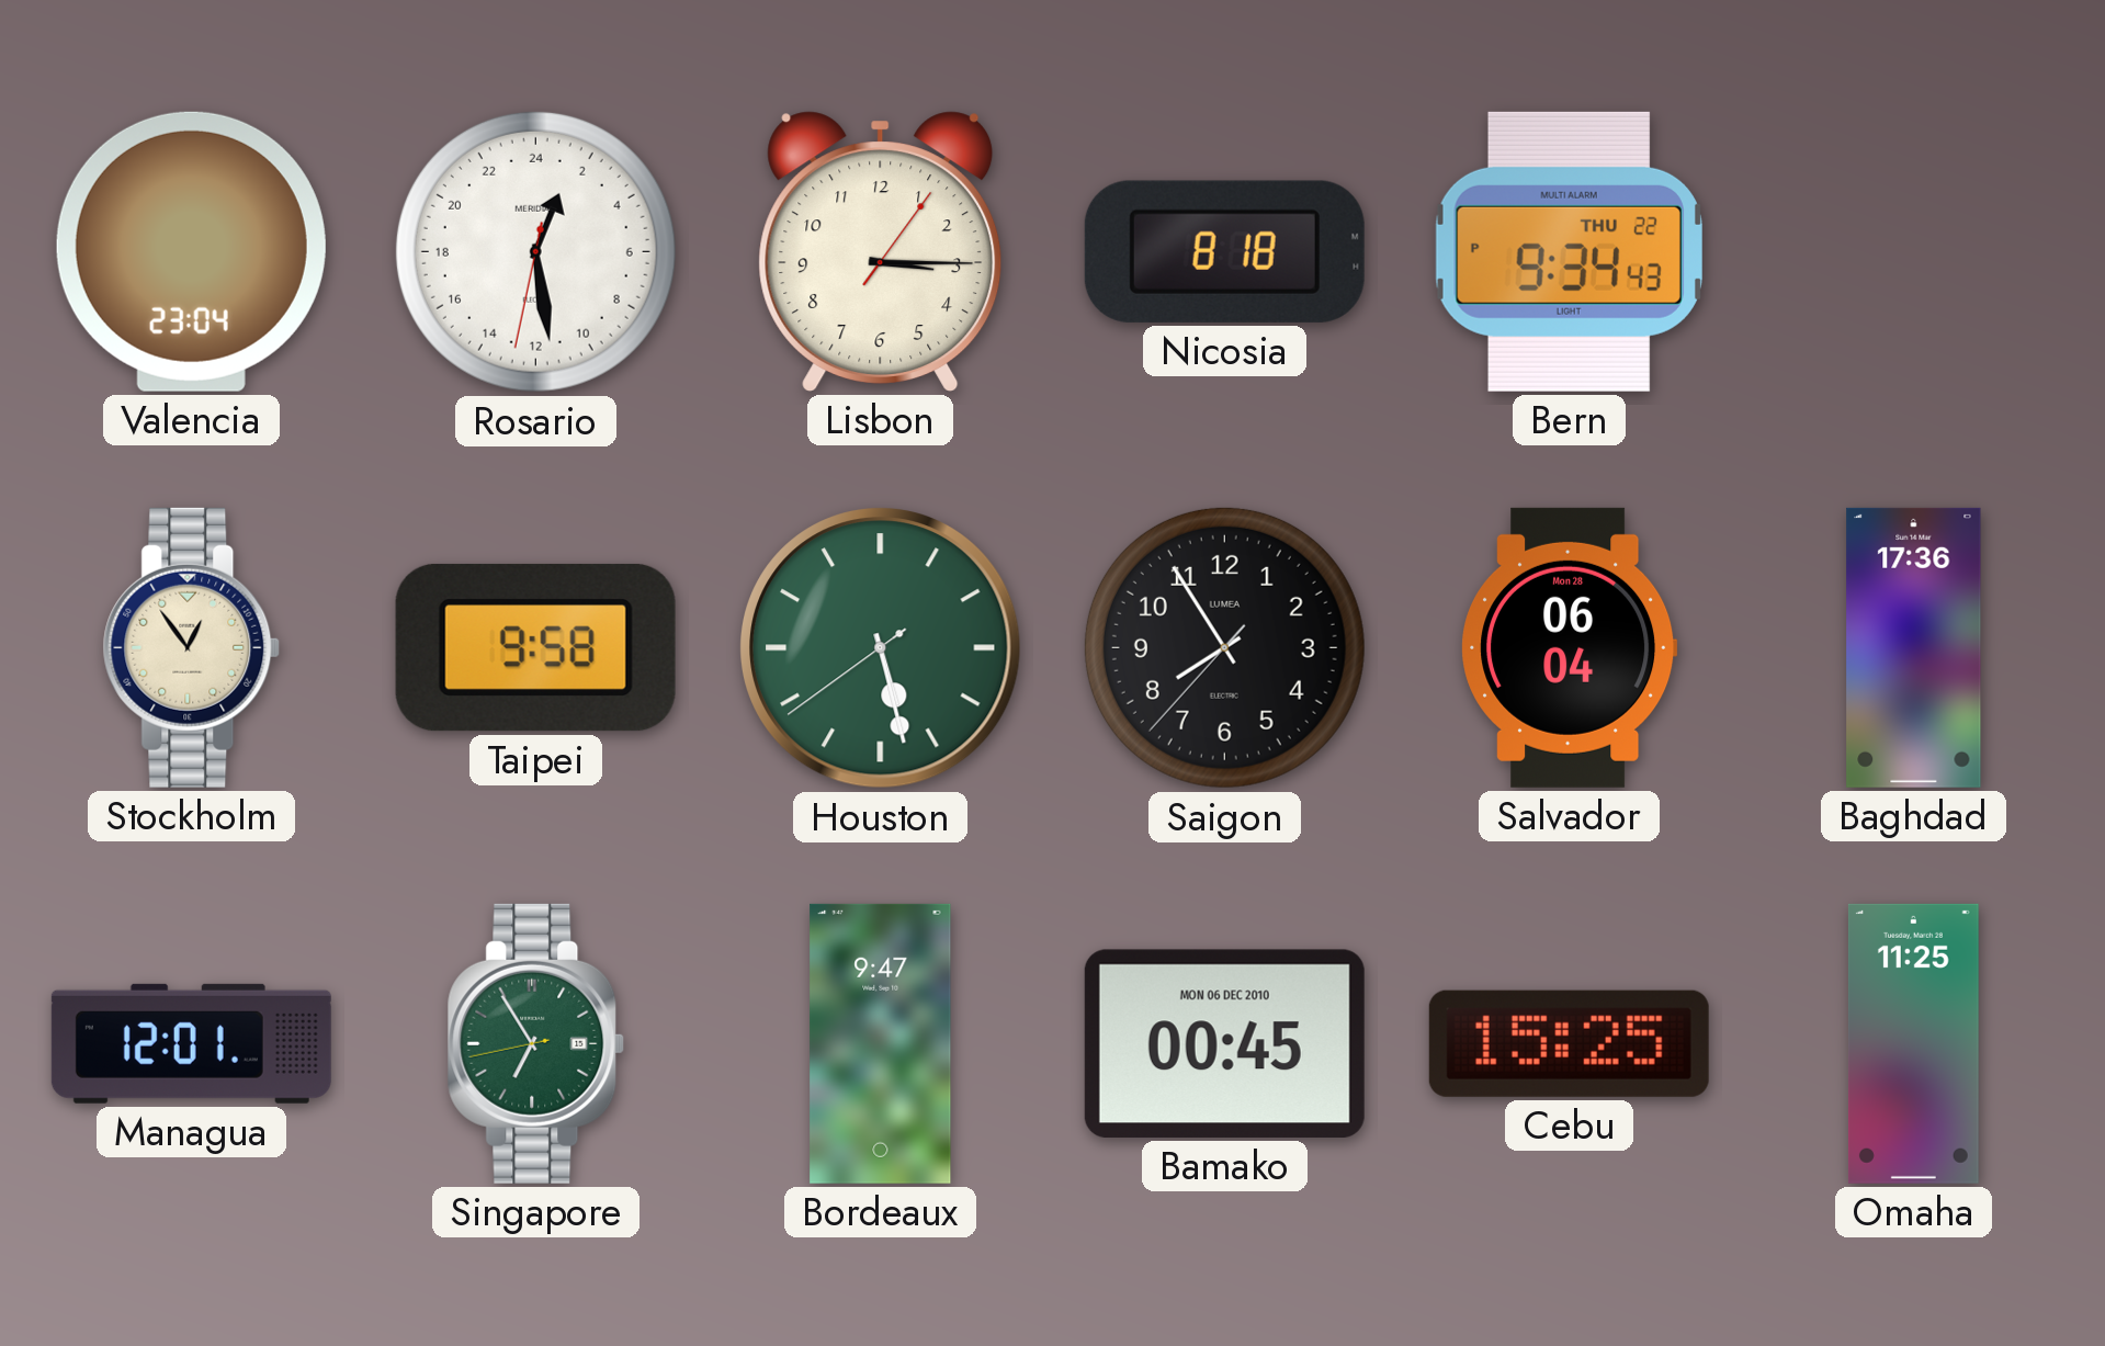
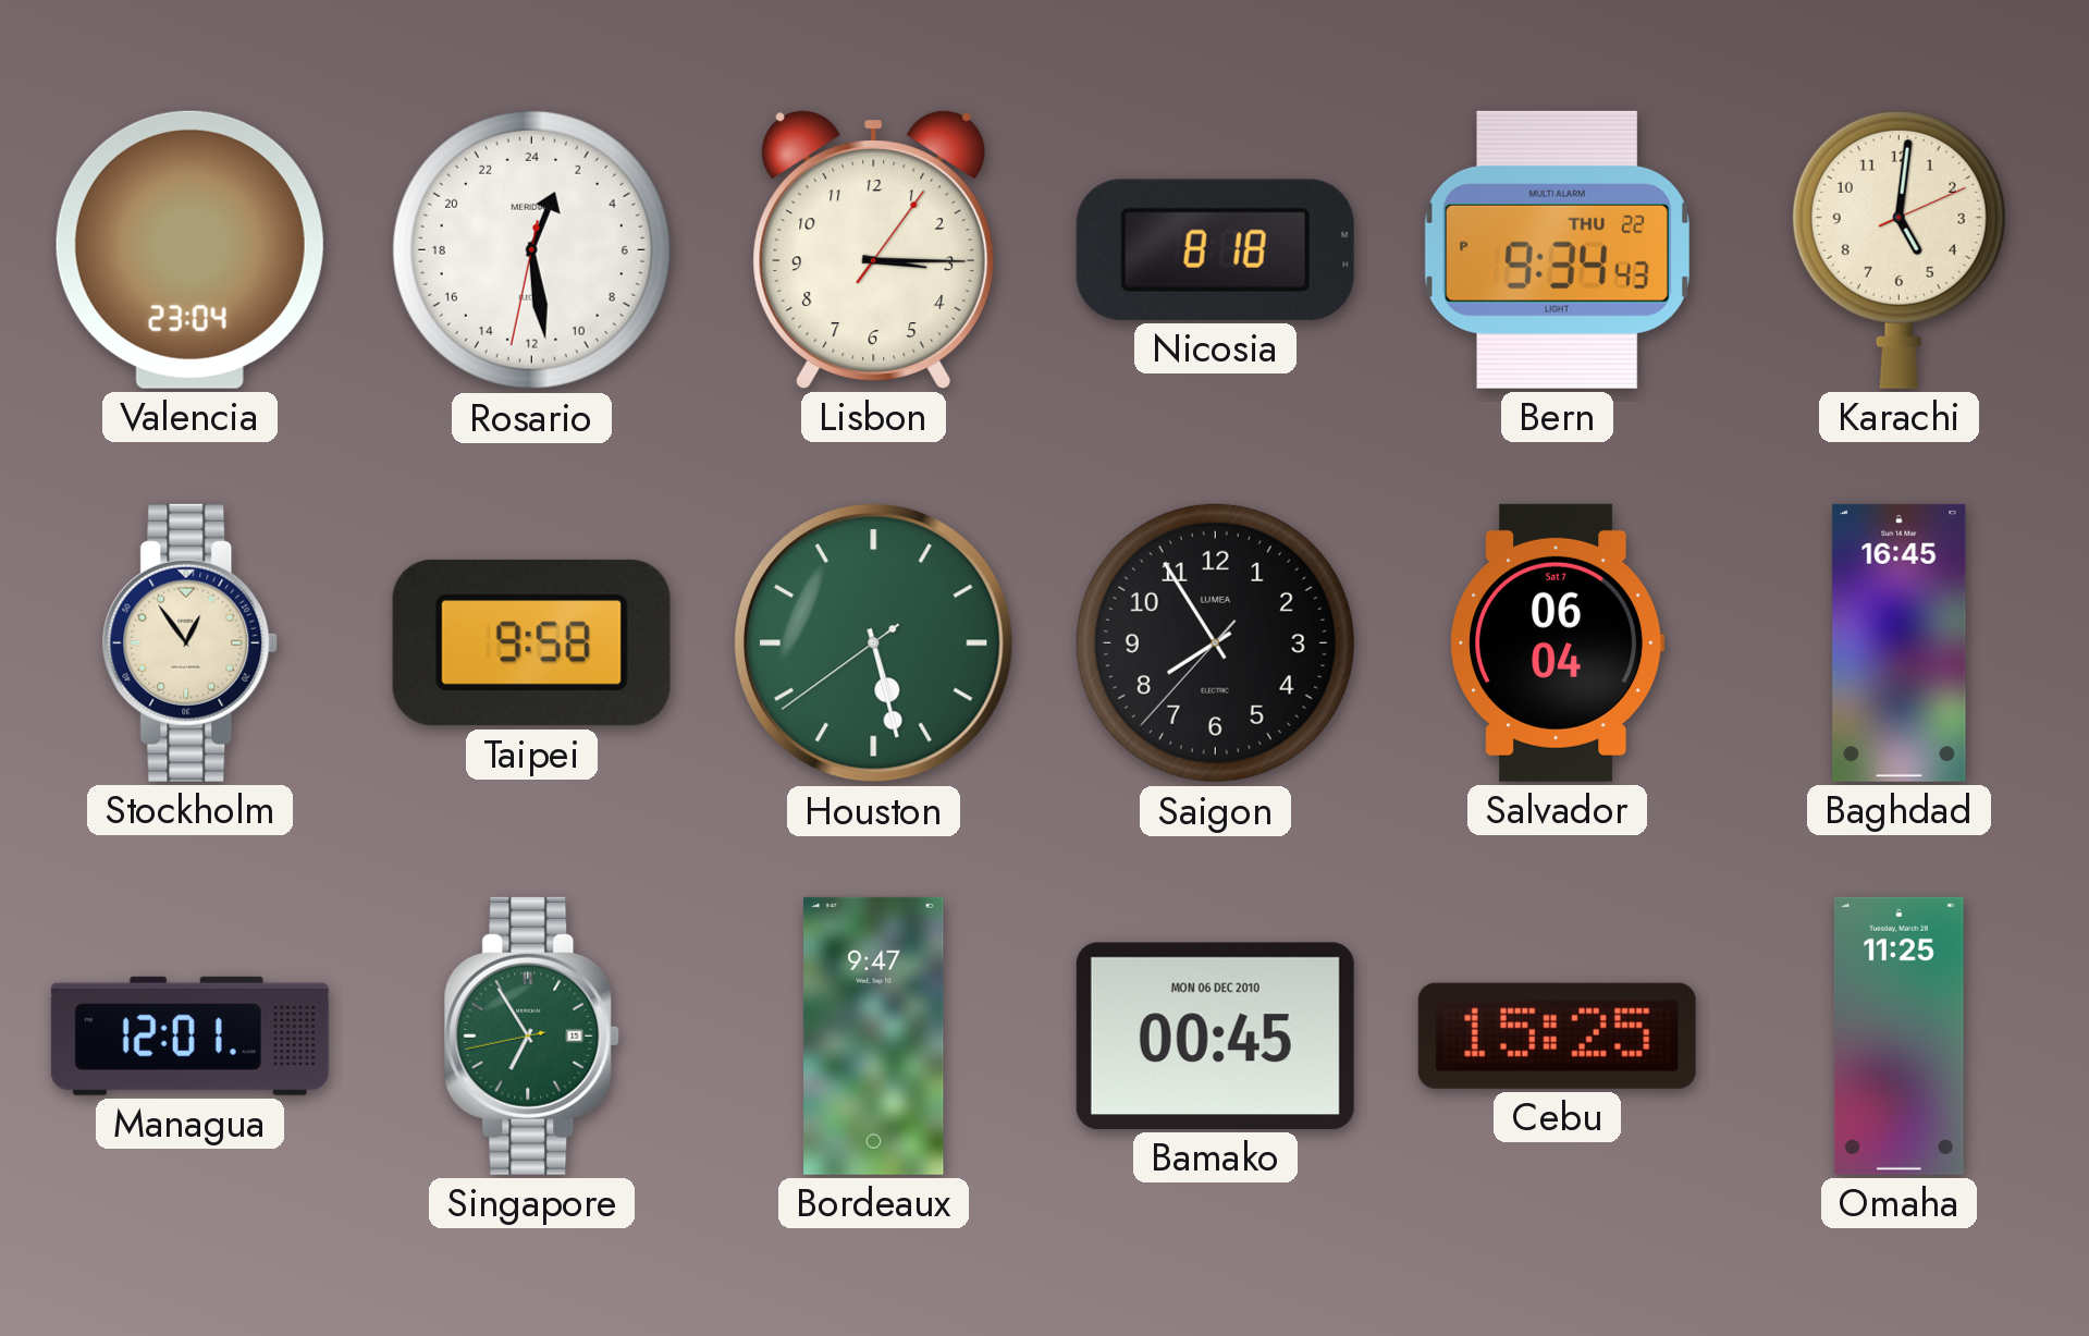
Karachi: none -> 5:01 (1898, 249)
Salvador date: Mon 28 -> Sat 7 (1558, 642)
Baghdad: 17:36 -> 16:45 (1900, 642)
